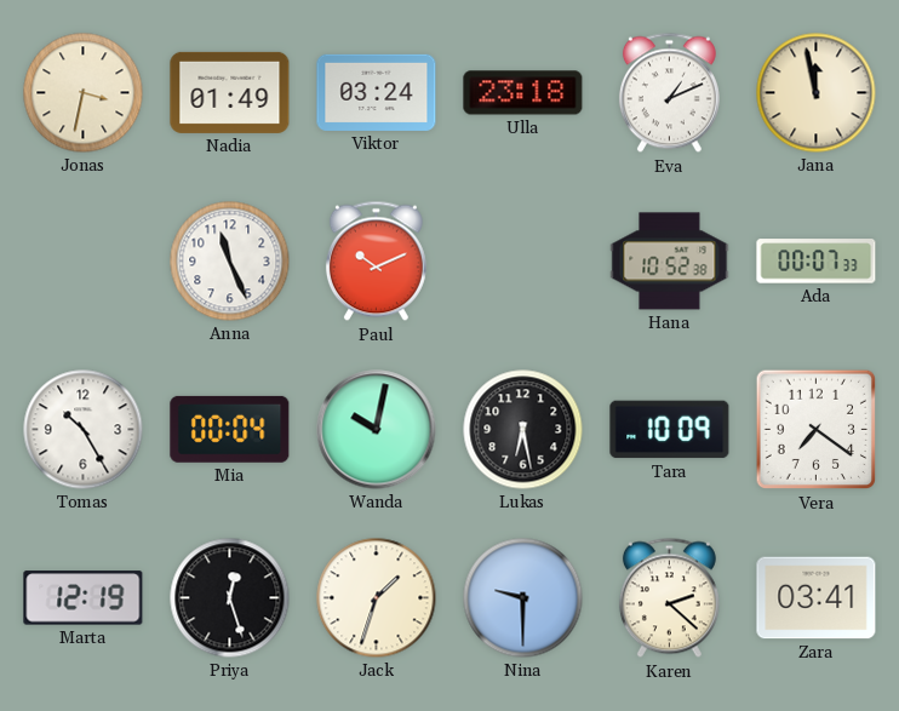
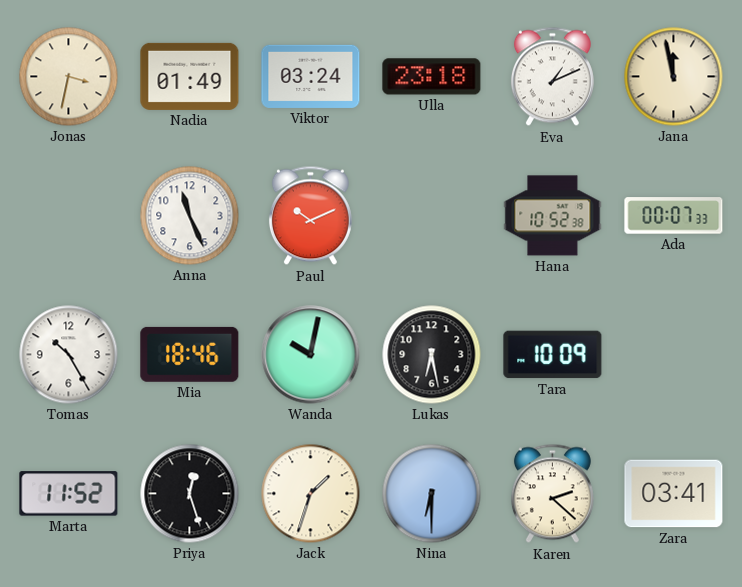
Mia: 00:04 -> 18:46 (190, 354)
Vera: 7:21 -> none (817, 430)
Marta: 12:19 -> 11:52 (69, 494)
Nina: 9:30 -> 6:30 (432, 494)
